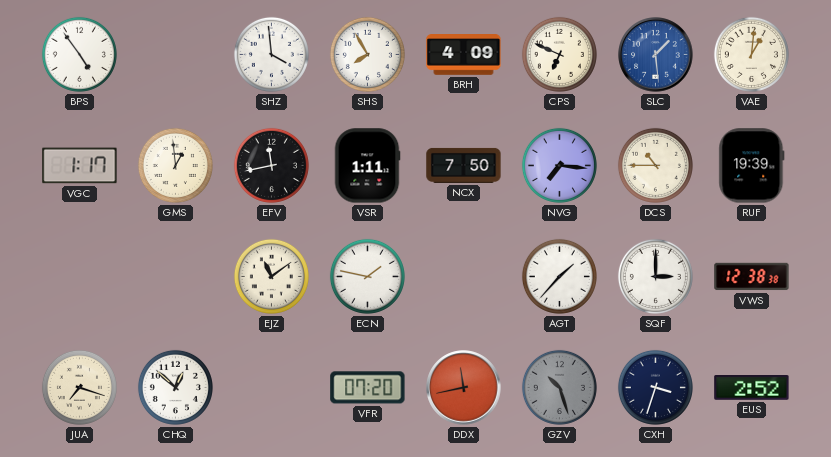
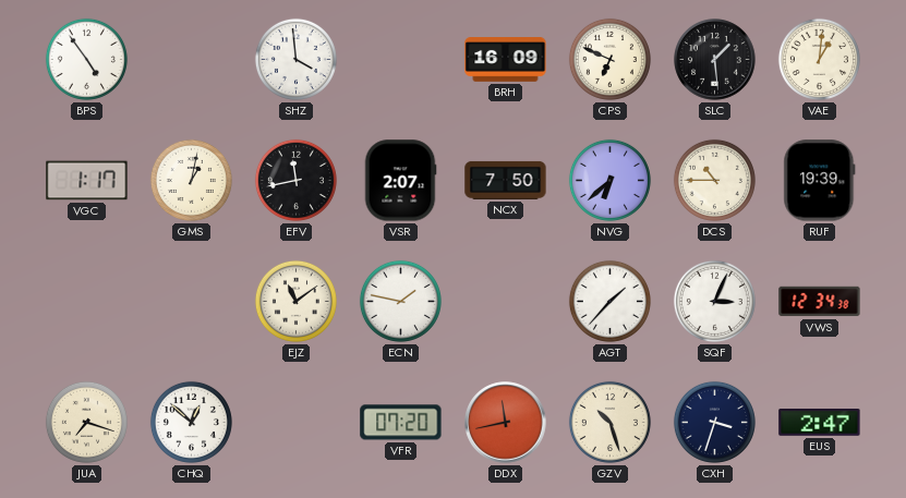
SHS: 7:55 -> none (367, 54)
BRH: 4:09 -> 16:09 (506, 60)
SLC dial: blue -> black (715, 60)
GMS: 12:59 -> 1:02 (191, 180)
VSR: 1:11 -> 2:07 (400, 181)
NVG: 7:16 -> 6:38 (609, 180)
SQF: 3:00 -> 3:04 (714, 301)
VWS: 12:38 -> 12:34 (820, 302)
GZV dial: grey -> cream (609, 422)
EUS: 2:52 -> 2:47 (820, 423)
